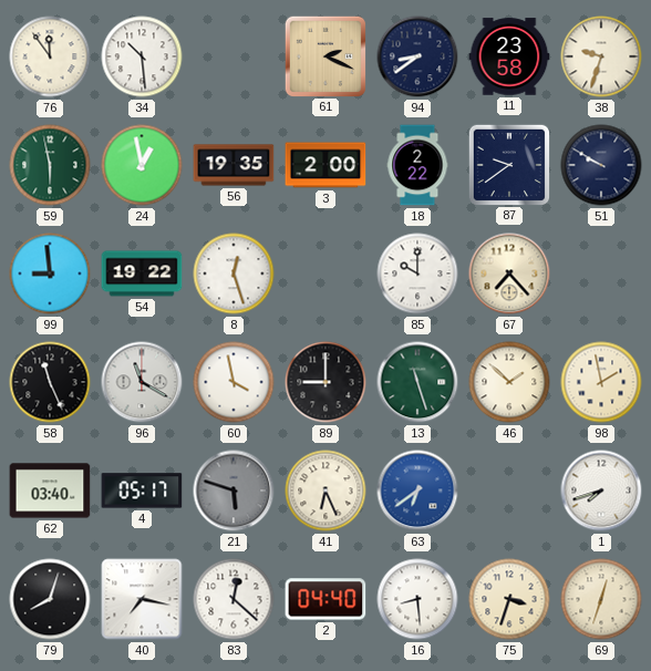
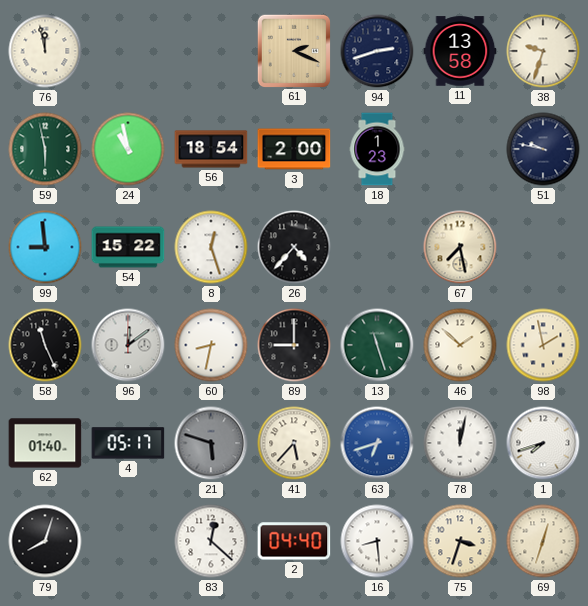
76: 11:54 -> 11:58 (45, 51)
34: 10:29 -> none (142, 56)
94: 8:39 -> 2:42 (377, 51)
11: 23:58 -> 13:58 (460, 51)
24: 12:58 -> 10:58 (128, 149)
56: 19:35 -> 18:54 (211, 149)
18: 2:22 -> 1:23 (377, 149)
87: 9:39 -> none (508, 164)
51: 9:50 -> 9:47 (543, 149)
54: 19:22 -> 15:22 (128, 247)
26: none -> 4:37 (294, 247)
85: 10:00 -> none (417, 273)
67: 7:23 -> 7:28 (460, 247)
96: 11:20 -> 12:09 (128, 345)
60: 3:58 -> 8:32 (211, 345)
62: 03:40 -> 01:40 (45, 443)
41: 6:26 -> 5:37 (294, 443)
63: 6:39 -> 6:42 (377, 443)
78: none -> 12:02 (460, 443)
40: 7:17 -> none (142, 599)
